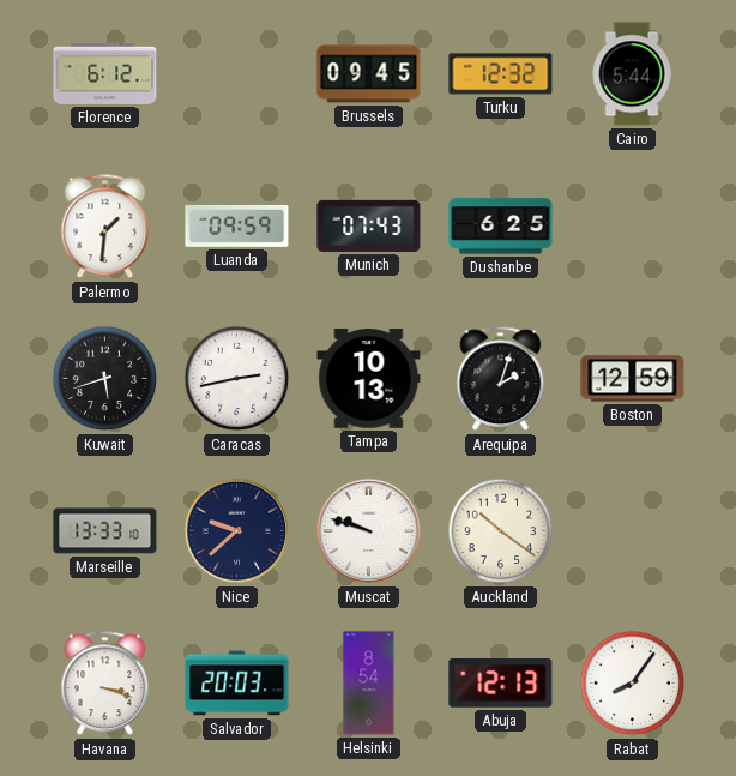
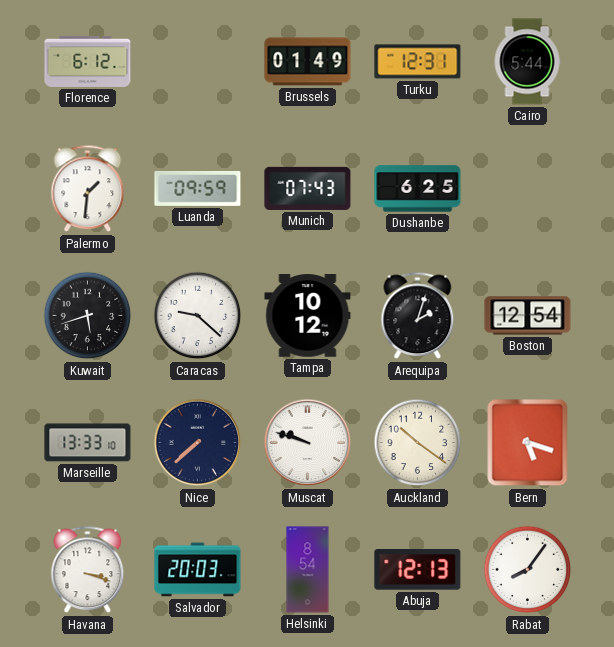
Brussels: 09:45 -> 01:49 (308, 62)
Turku: 12:32 -> 12:31 (418, 62)
Caracas: 2:43 -> 9:22 (198, 316)
Tampa: 10:13 -> 10:12 (308, 316)
Boston: 12:59 -> 12:54 (528, 316)
Nice: 9:38 -> 7:38 (198, 443)
Bern: none -> 5:18 (528, 443)
